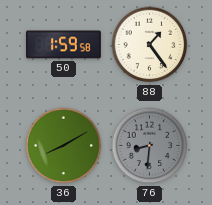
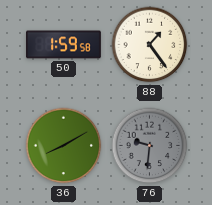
76: 8:31 -> 9:31 (150, 146)
